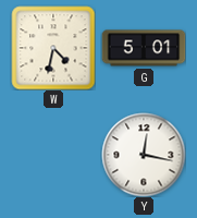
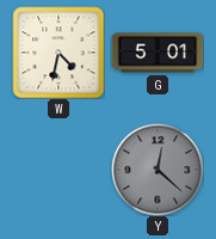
Y: 12:17 -> 12:22 (158, 170)
Y dial: white -> grey (158, 170)
